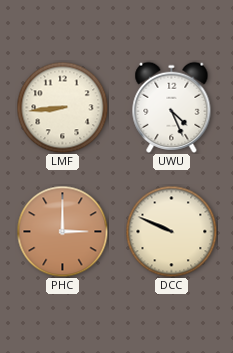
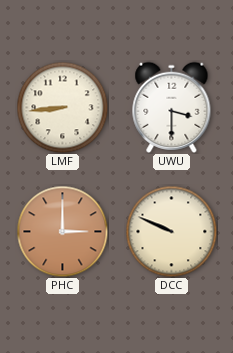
UWU: 4:26 -> 3:30 (172, 107)
